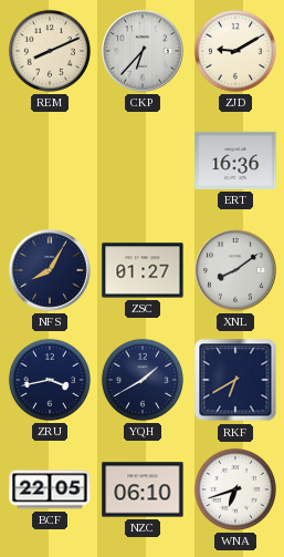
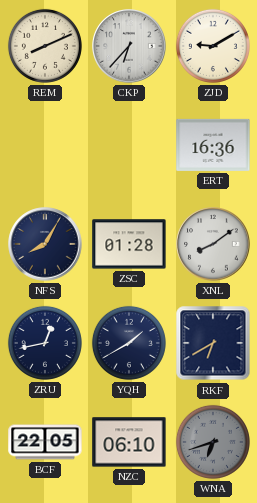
ZSC: 01:27 -> 01:28 (129, 244)
ZRU: 3:43 -> 12:43 (45, 343)
WNA dial: white -> grey (213, 442)
